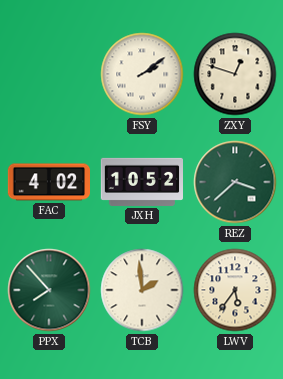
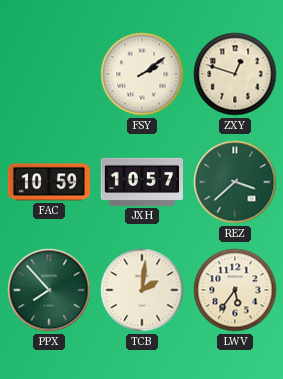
FAC: 4:02 -> 10:59 (49, 182)
JXH: 10:52 -> 10:57 (141, 182)
TCB: 1:59 -> 2:01 (142, 290)
